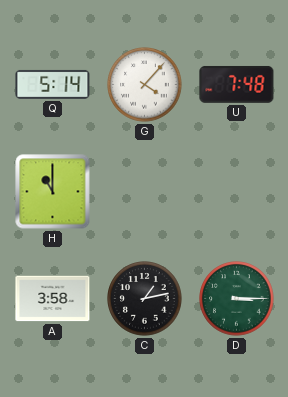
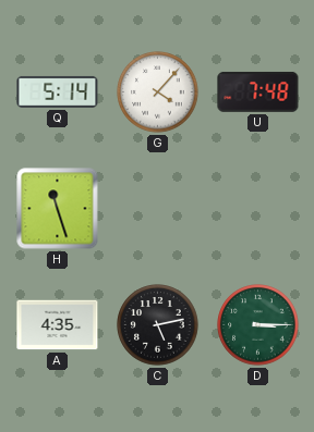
H: 11:00 -> 11:27 (58, 209)
A: 3:58 -> 4:35 (58, 325)
C: 1:13 -> 5:13 (158, 325)
